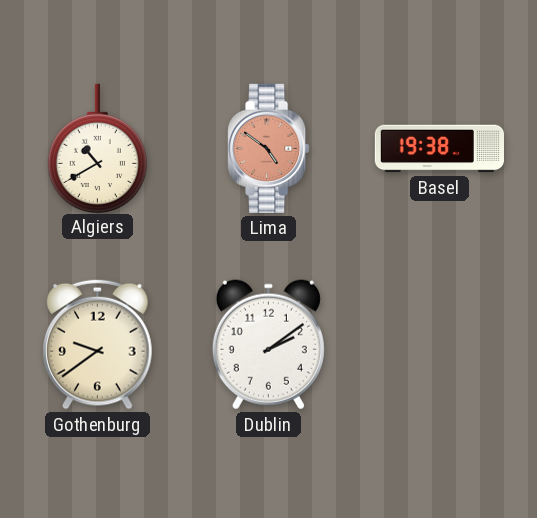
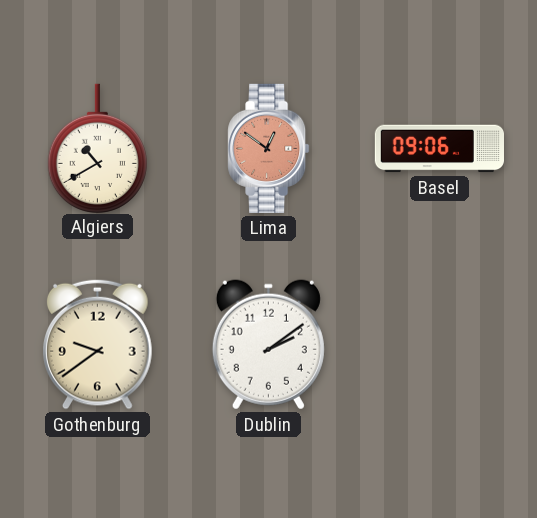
Lima: 4:51 -> 12:51 (269, 148)
Basel: 19:38 -> 09:06 (439, 149)
